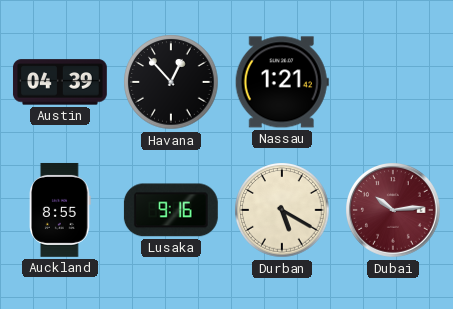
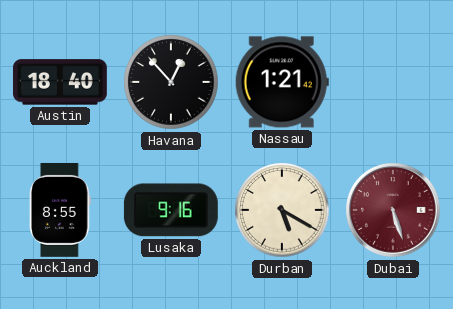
Austin: 04:39 -> 18:40 (60, 82)
Dubai: 10:14 -> 5:27 (394, 211)
